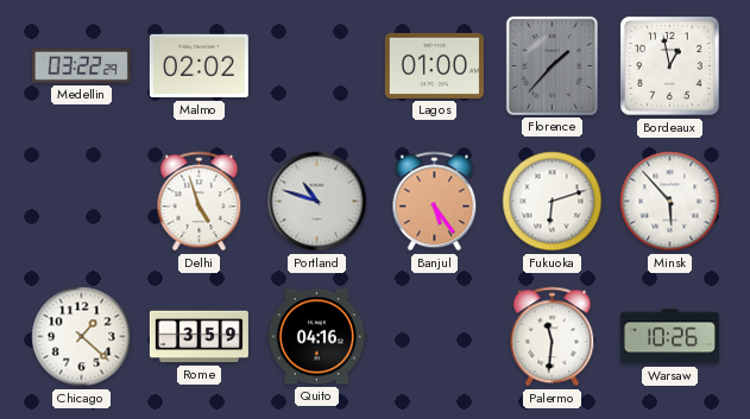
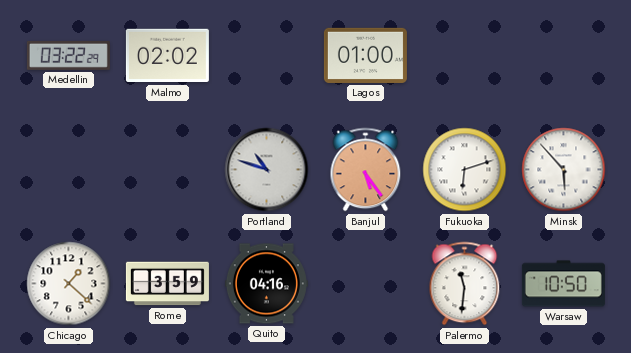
Florence: 1:37 -> none (552, 65)
Bordeaux: 12:58 -> none (670, 66)
Delhi: 4:57 -> none (200, 202)
Warsaw: 10:26 -> 10:50 (563, 284)
